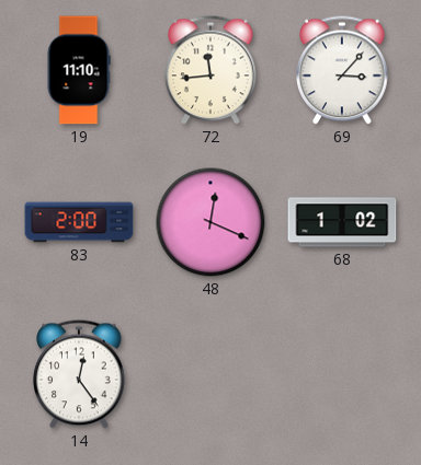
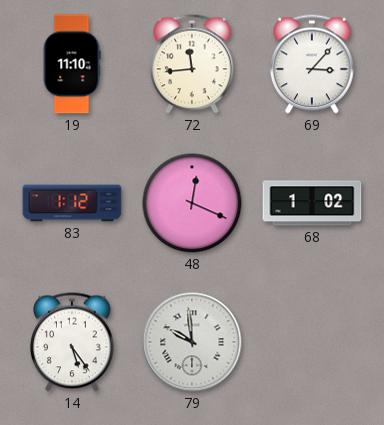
83: 2:00 -> 1:12 (72, 203)
14: 12:24 -> 5:24 (72, 342)
79: none -> 9:59 (192, 342)
